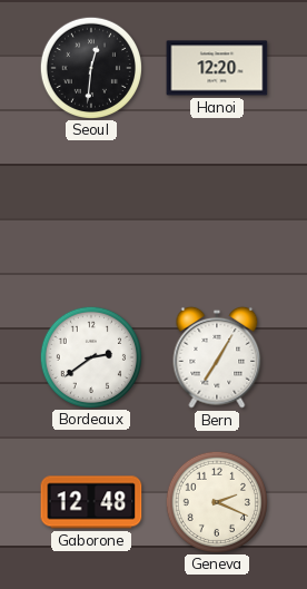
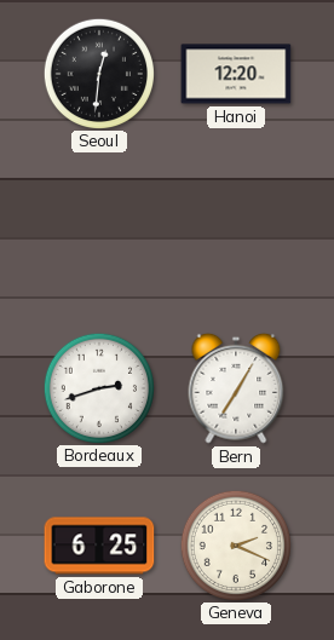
Bordeaux: 2:39 -> 2:42 (98, 387)
Gaborone: 12:48 -> 6:25 (99, 546)
